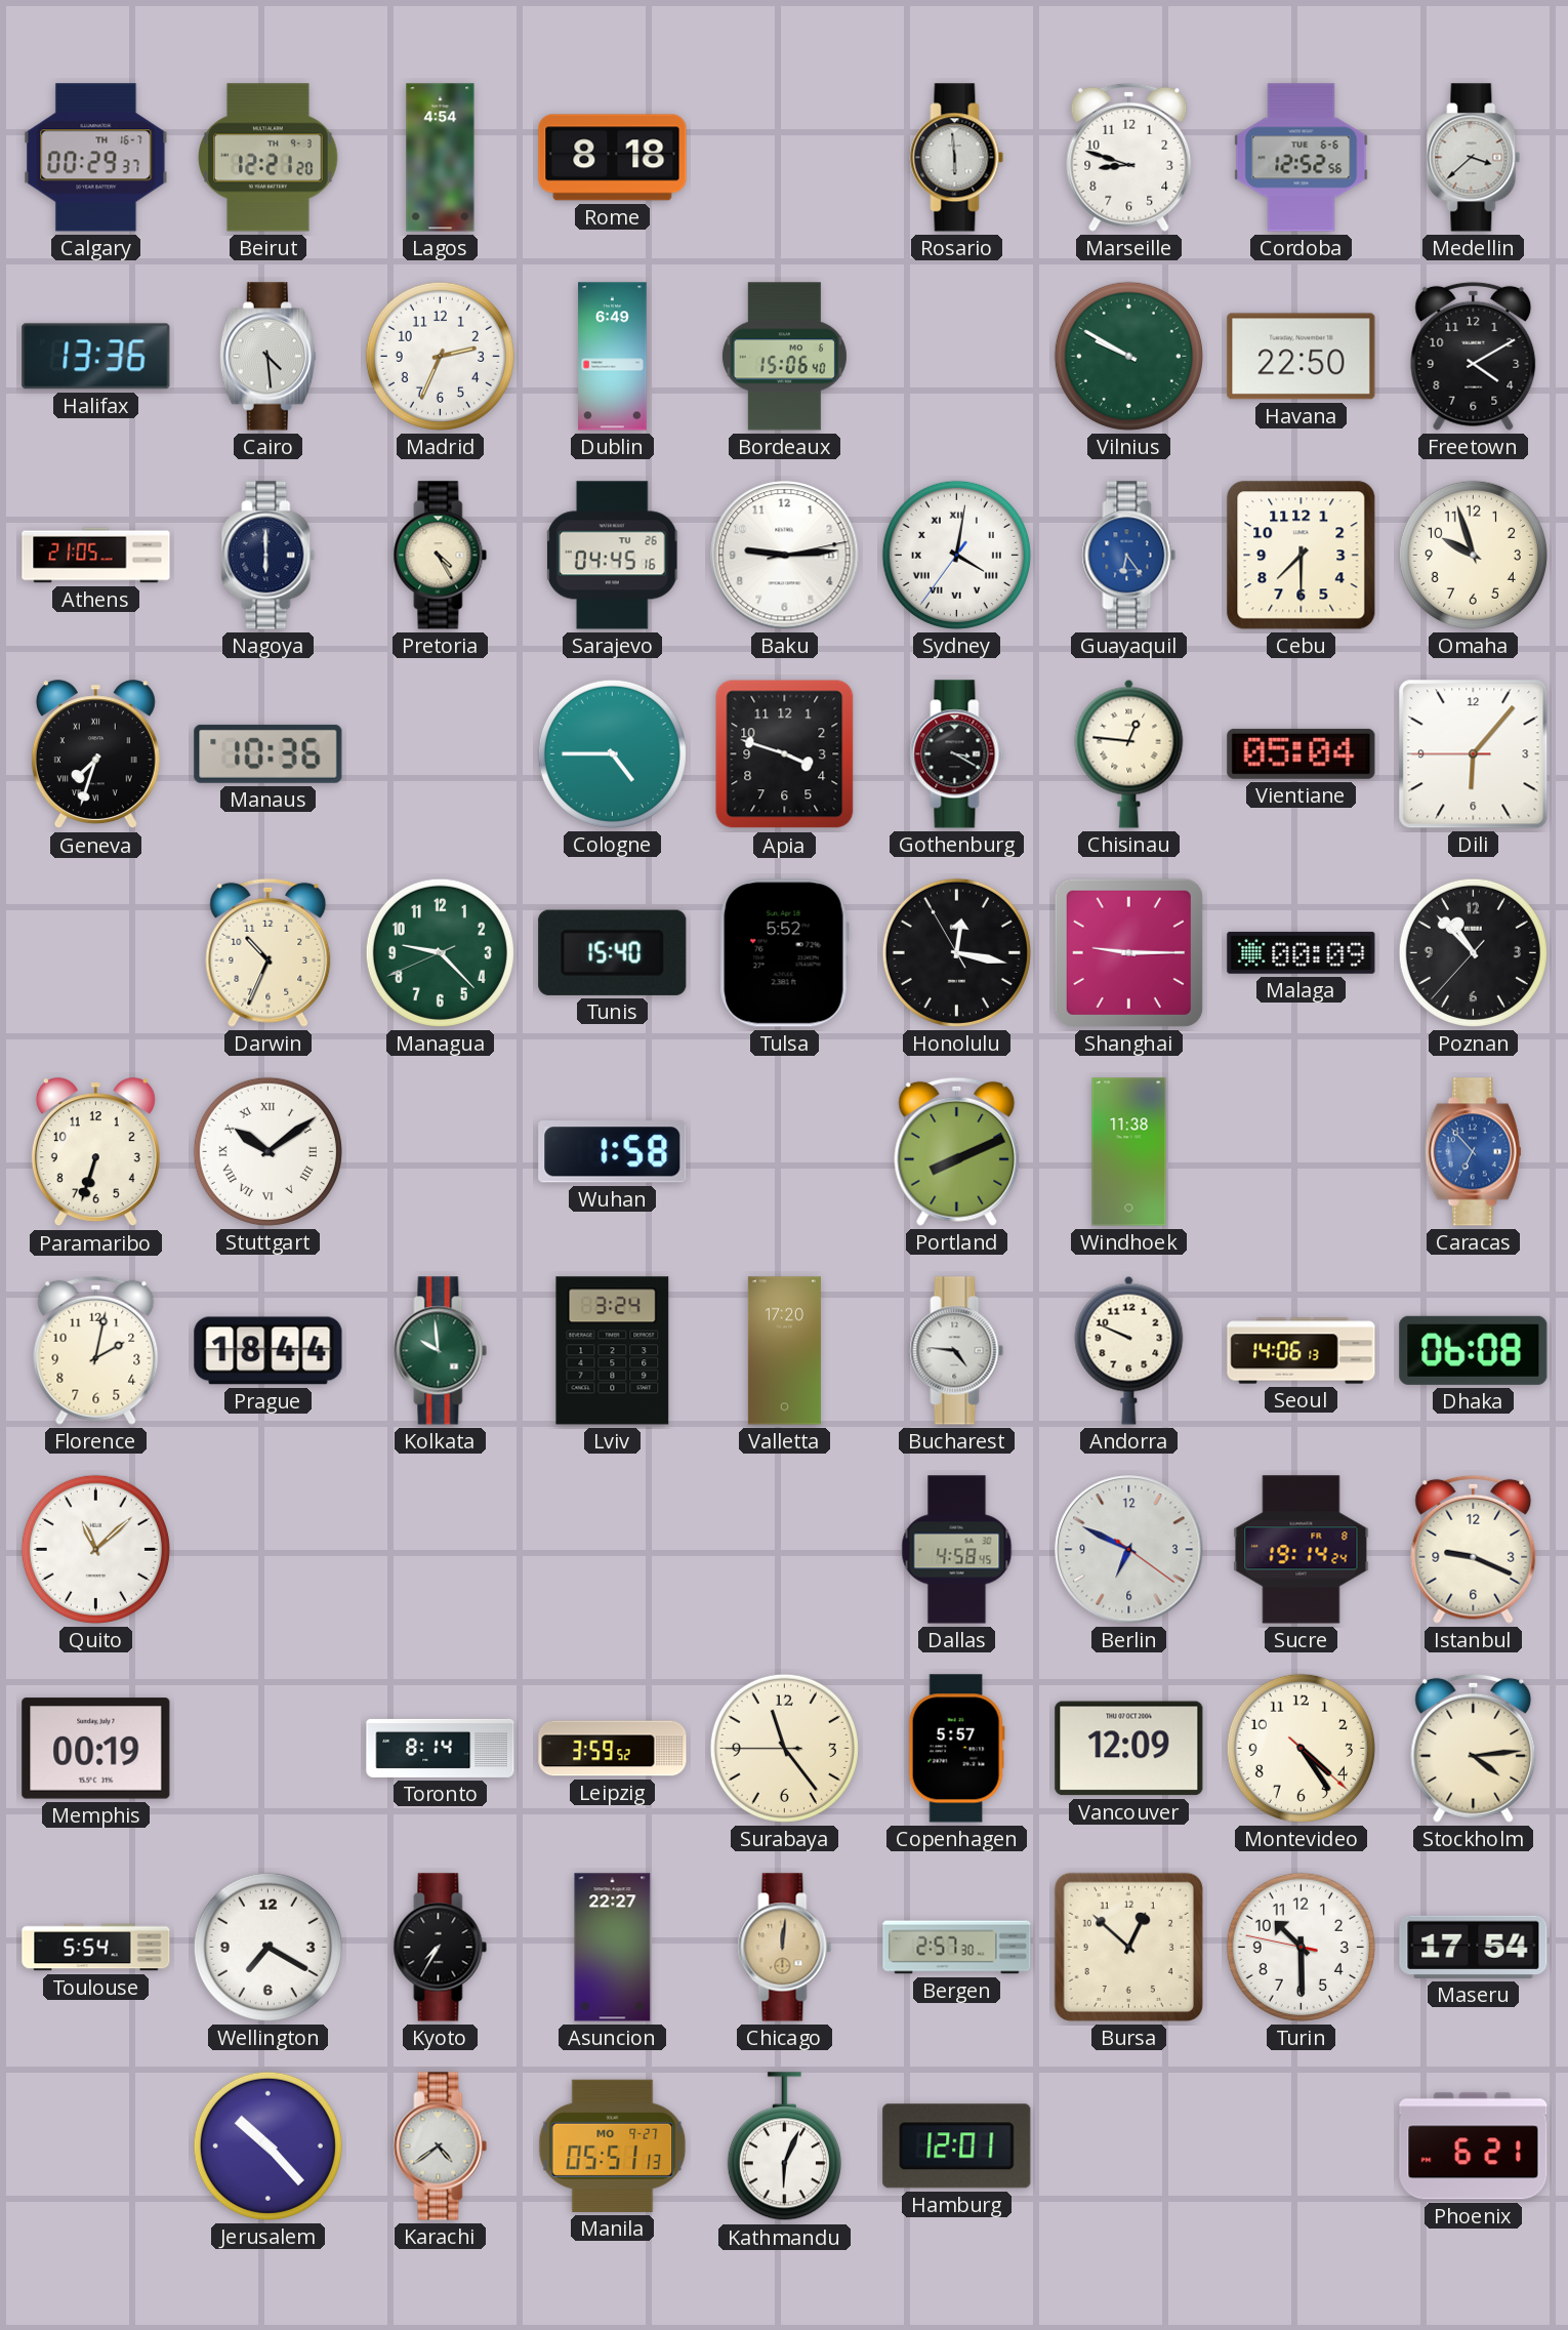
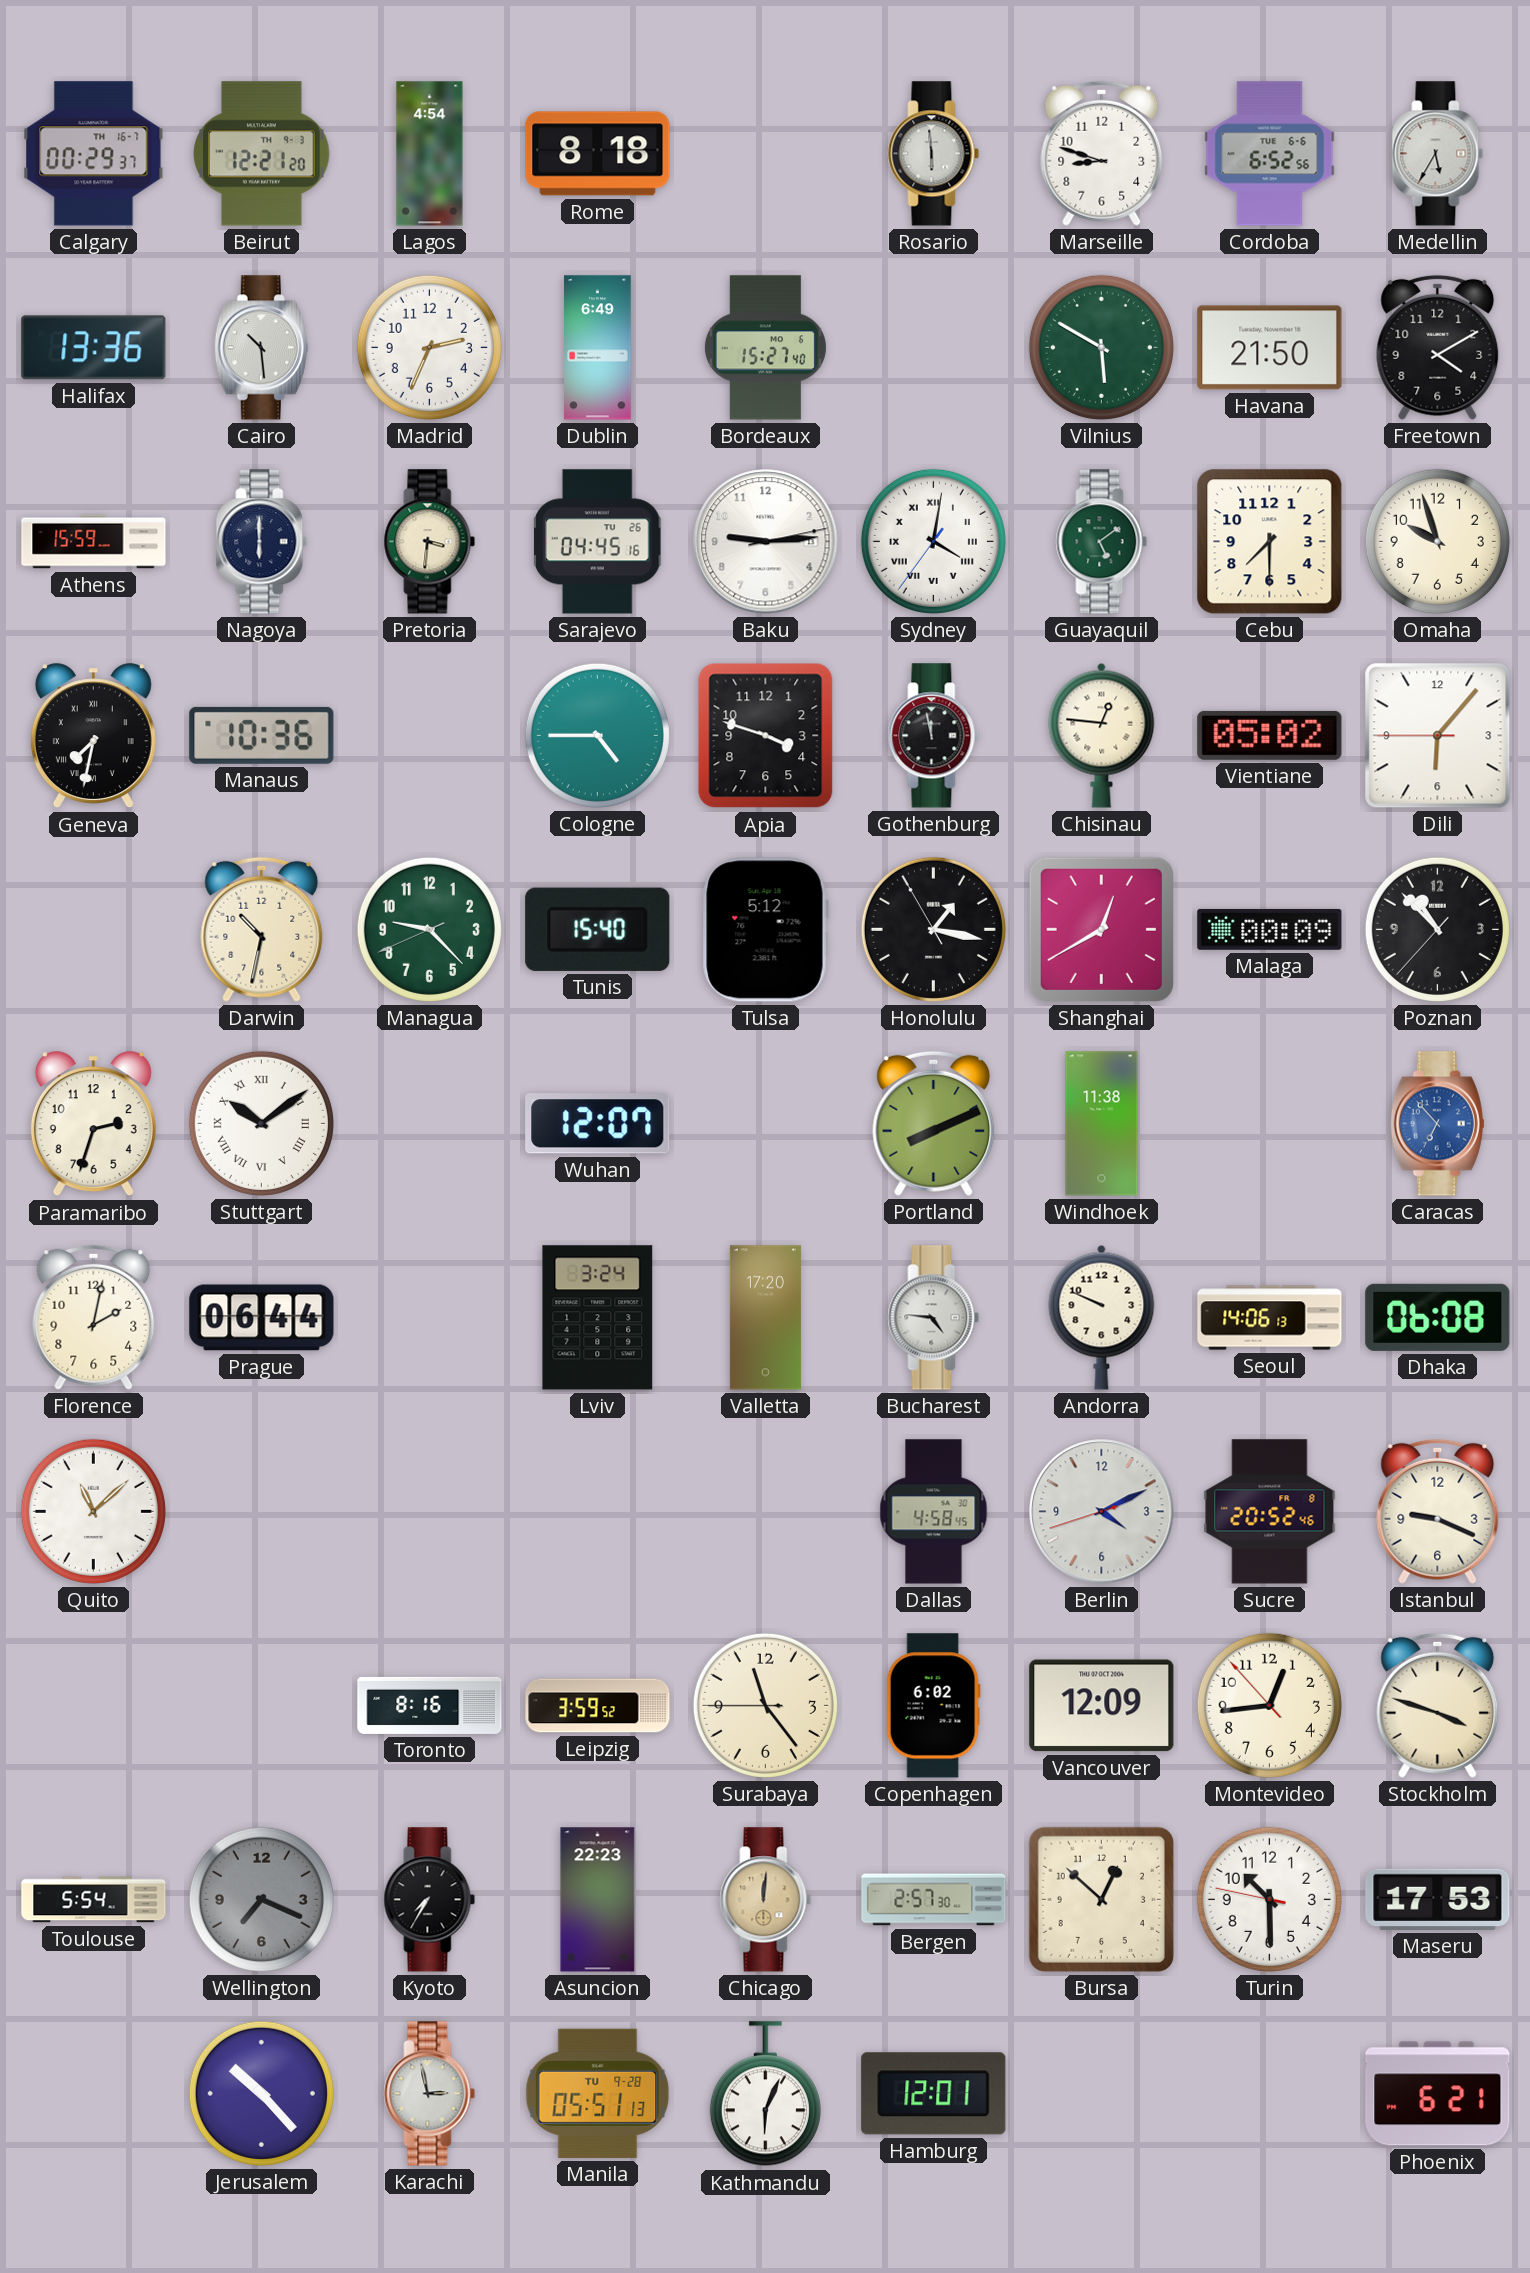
Cordoba: 12:52 -> 6:52 (1270, 154)
Medellin: 3:38 -> 5:35 (1438, 154)
Cairo: 4:29 -> 10:29 (261, 348)
Bordeaux: 15:06 -> 15:27 (765, 348)
Vilnius: 9:50 -> 5:50 (1101, 347)
Havana: 22:50 -> 21:50 (1270, 348)
Athens: 21:05 -> 15:59 (94, 542)
Pretoria: 4:25 -> 3:31 (430, 542)
Guayaquil: 6:24 -> 5:09 (1102, 542)
Guayaquil dial: blue -> green (1102, 542)
Geneva: 7:33 -> 7:32 (93, 736)
Gothenburg: 3:20 -> 11:58 (934, 736)
Vientiane: 05:04 -> 05:02 (1270, 735)
Darwin: 10:34 -> 10:32 (262, 929)
Tulsa: 5:52 -> 5:12 (765, 930)
Honolulu: 12:16 -> 1:16 (933, 929)
Shanghai: 9:15 -> 12:40 (1101, 929)
Paramaribo: 6:33 -> 2:33 (93, 1124)
Wuhan: 1:58 -> 12:07 (598, 1124)
Prague: 18:44 -> 06:44 (262, 1318)
Kolkata: 9:59 -> none (441, 1351)
Berlin: 6:49 -> 4:10 (1102, 1512)
Sucre: 19:14 -> 20:52 (1270, 1512)
Memphis: 00:19 -> none (96, 1749)
Toronto: 8:14 -> 8:16 (430, 1705)
Copenhagen: 5:57 -> 6:02 (933, 1706)
Montevideo: 4:24 -> 12:43 (1269, 1705)
Stockholm: 4:14 -> 3:48 (1438, 1705)
Wellington: 7:20 -> 7:19 (261, 1899)
Wellington dial: white -> grey (261, 1899)
Asuncion: 22:27 -> 22:23 (598, 1900)
Maseru: 17:54 -> 17:53 (1438, 1899)
Karachi: 4:39 -> 2:58 (430, 2094)
Manila date: MO 9-27 -> TU 9-28 (598, 2093)
